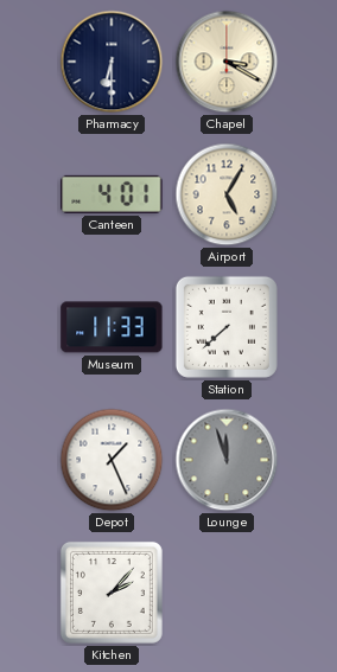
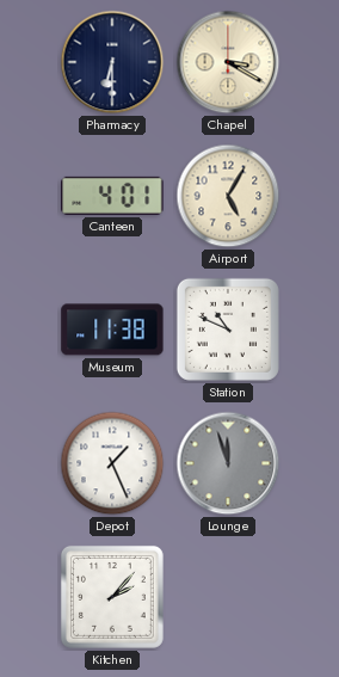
Museum: 11:33 -> 11:38 (112, 330)
Station: 7:38 -> 10:49 (228, 330)
